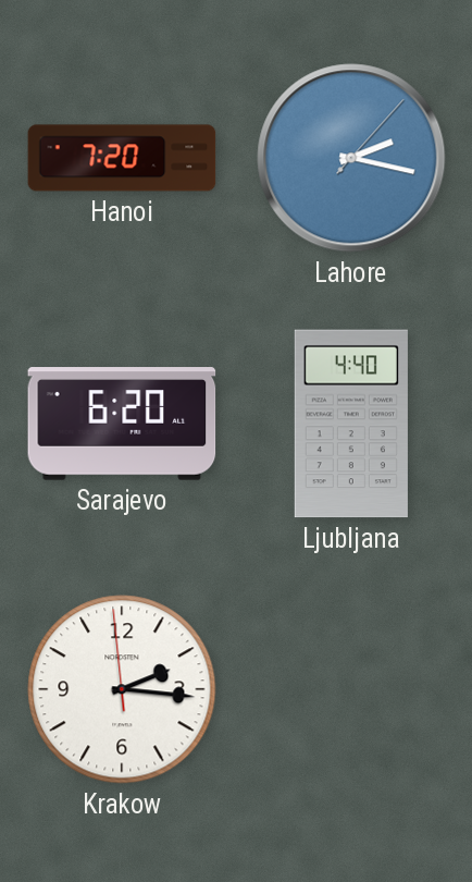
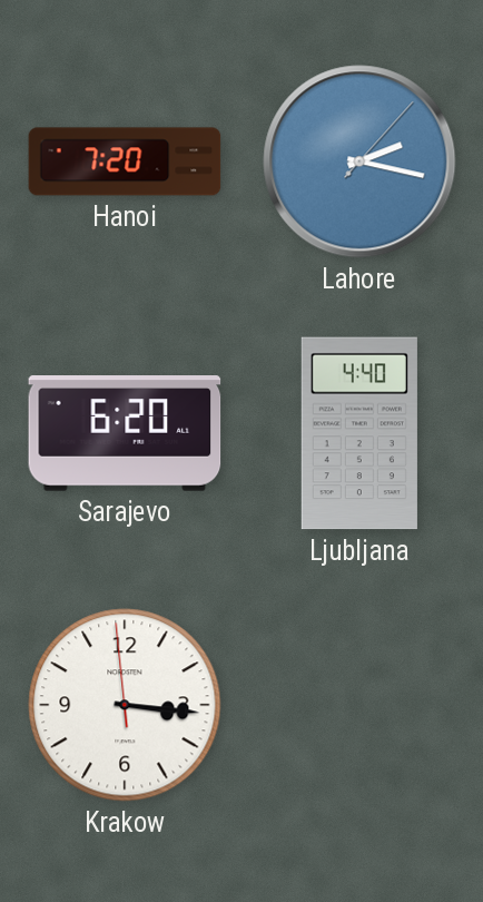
Krakow: 2:15 -> 3:15 (125, 705)
